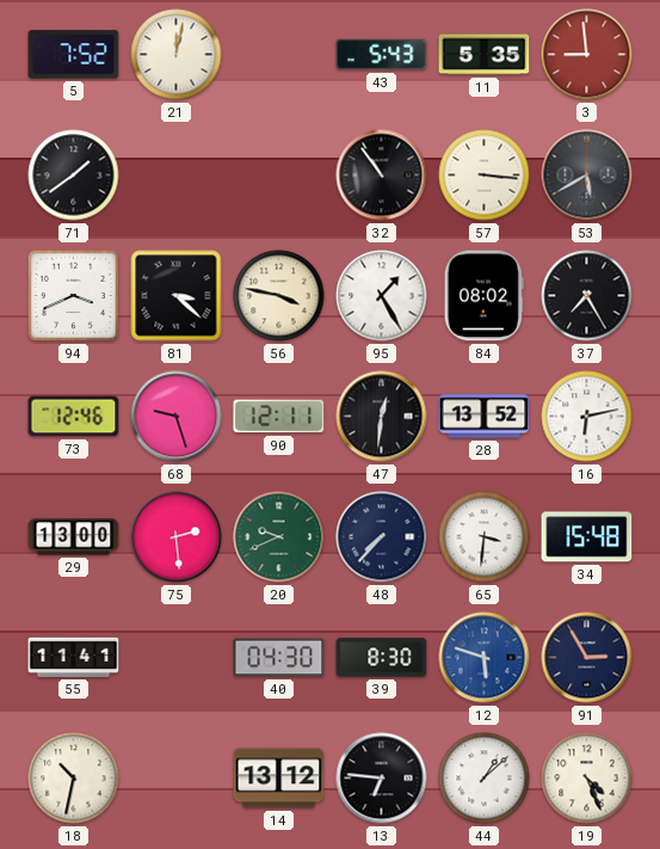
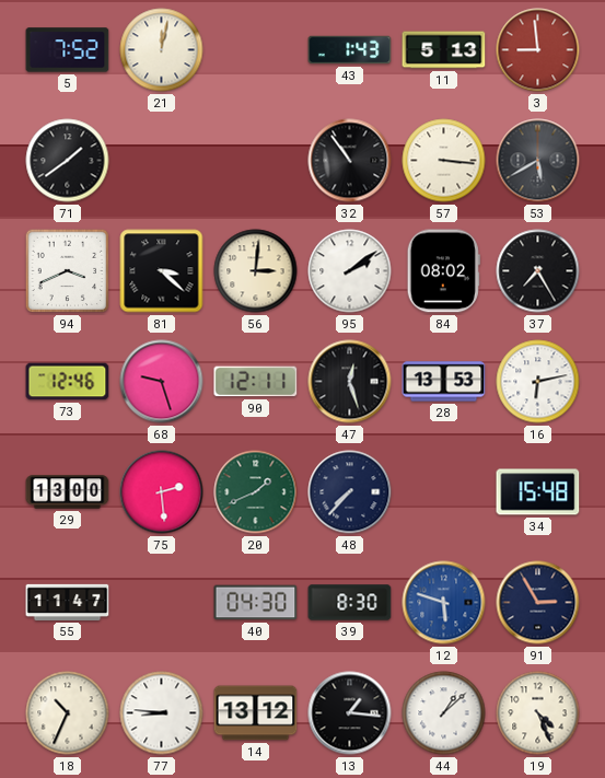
43: 5:43 -> 1:43 (350, 50)
11: 5:35 -> 5:13 (444, 50)
56: 3:47 -> 3:01 (256, 271)
95: 1:25 -> 2:09 (350, 271)
47: 12:31 -> 12:27 (350, 382)
28: 13:52 -> 13:53 (444, 382)
20: 9:41 -> 1:41 (256, 492)
65: 3:31 -> none (485, 537)
55: 11:41 -> 11:47 (68, 602)
18: 10:32 -> 10:34 (68, 713)
77: none -> 8:46 (162, 713)
13: 6:46 -> 1:16 (350, 713)
